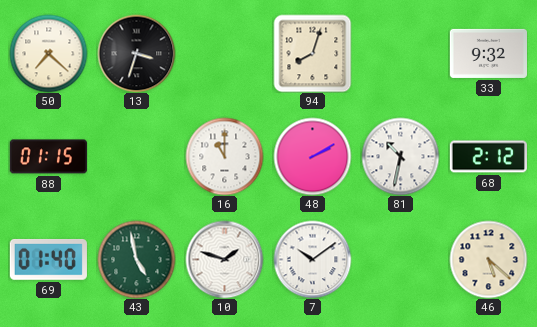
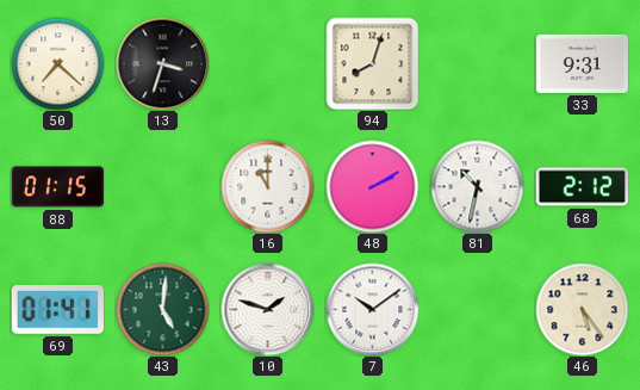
33: 9:32 -> 9:31 (582, 63)
69: 01:40 -> 01:41 (57, 309)
43: 4:58 -> 5:01 (162, 309)
46: 5:22 -> 5:24 (582, 309)
